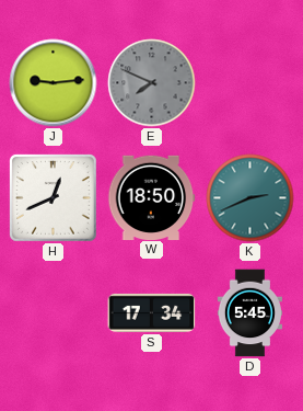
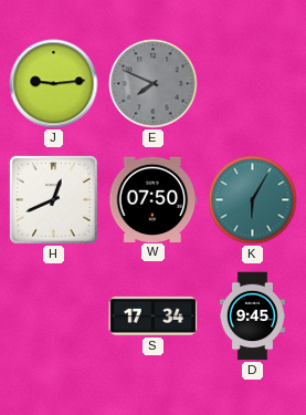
W: 18:50 -> 07:50 (154, 199)
K: 2:41 -> 6:05 (253, 200)
D: 5:45 -> 9:45 (252, 317)
